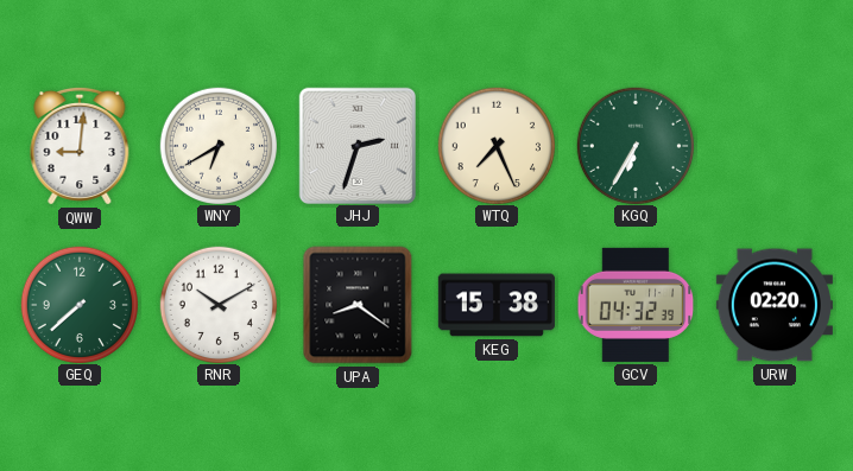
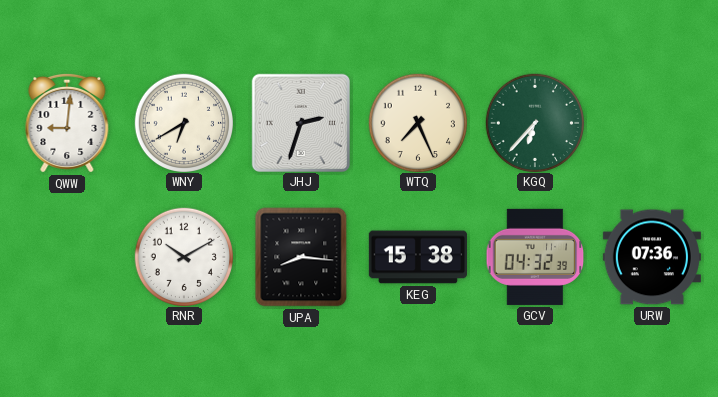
KGQ: 6:35 -> 6:37 (534, 122)
GEQ: 7:38 -> none (78, 304)
UPA: 8:21 -> 8:16 (301, 257)
URW: 02:20 -> 07:36 (652, 257)
